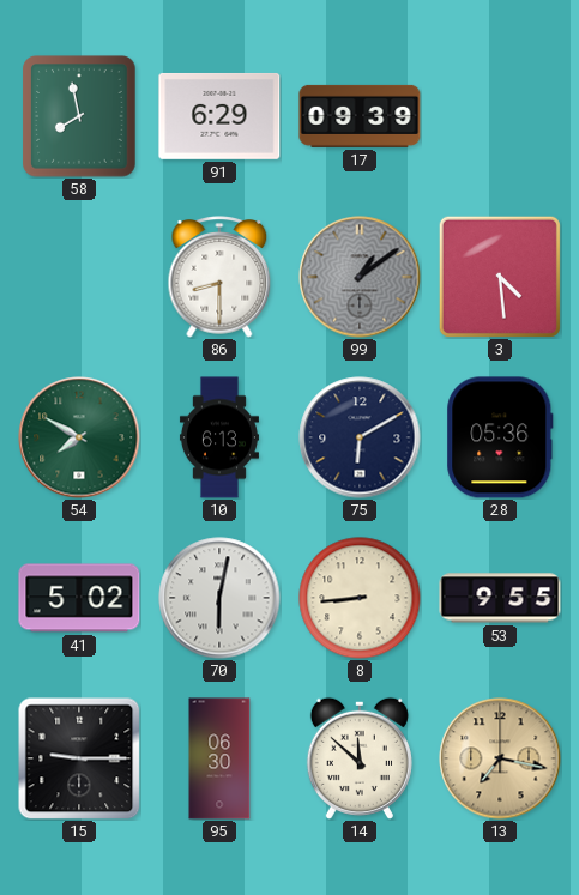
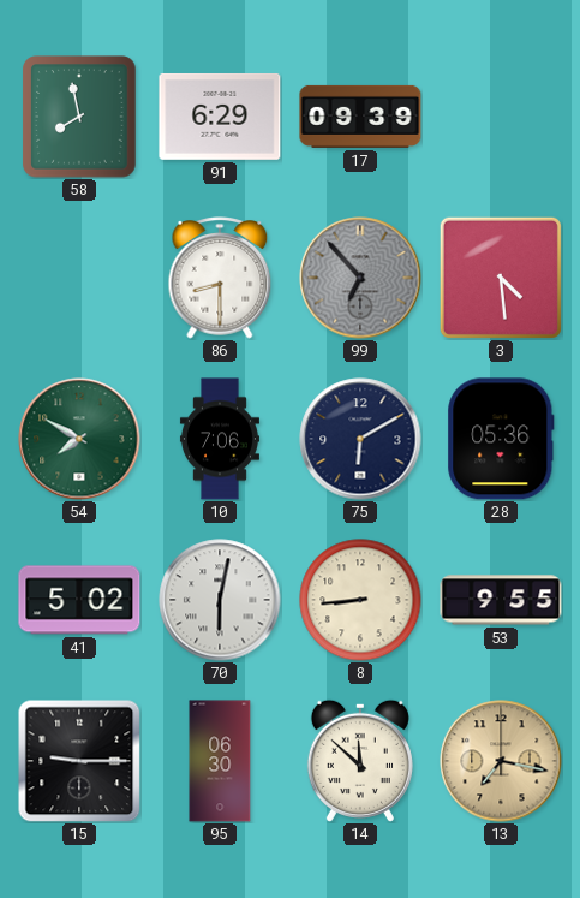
99: 1:09 -> 6:53 (360, 278)
10: 6:13 -> 7:06 (220, 439)
